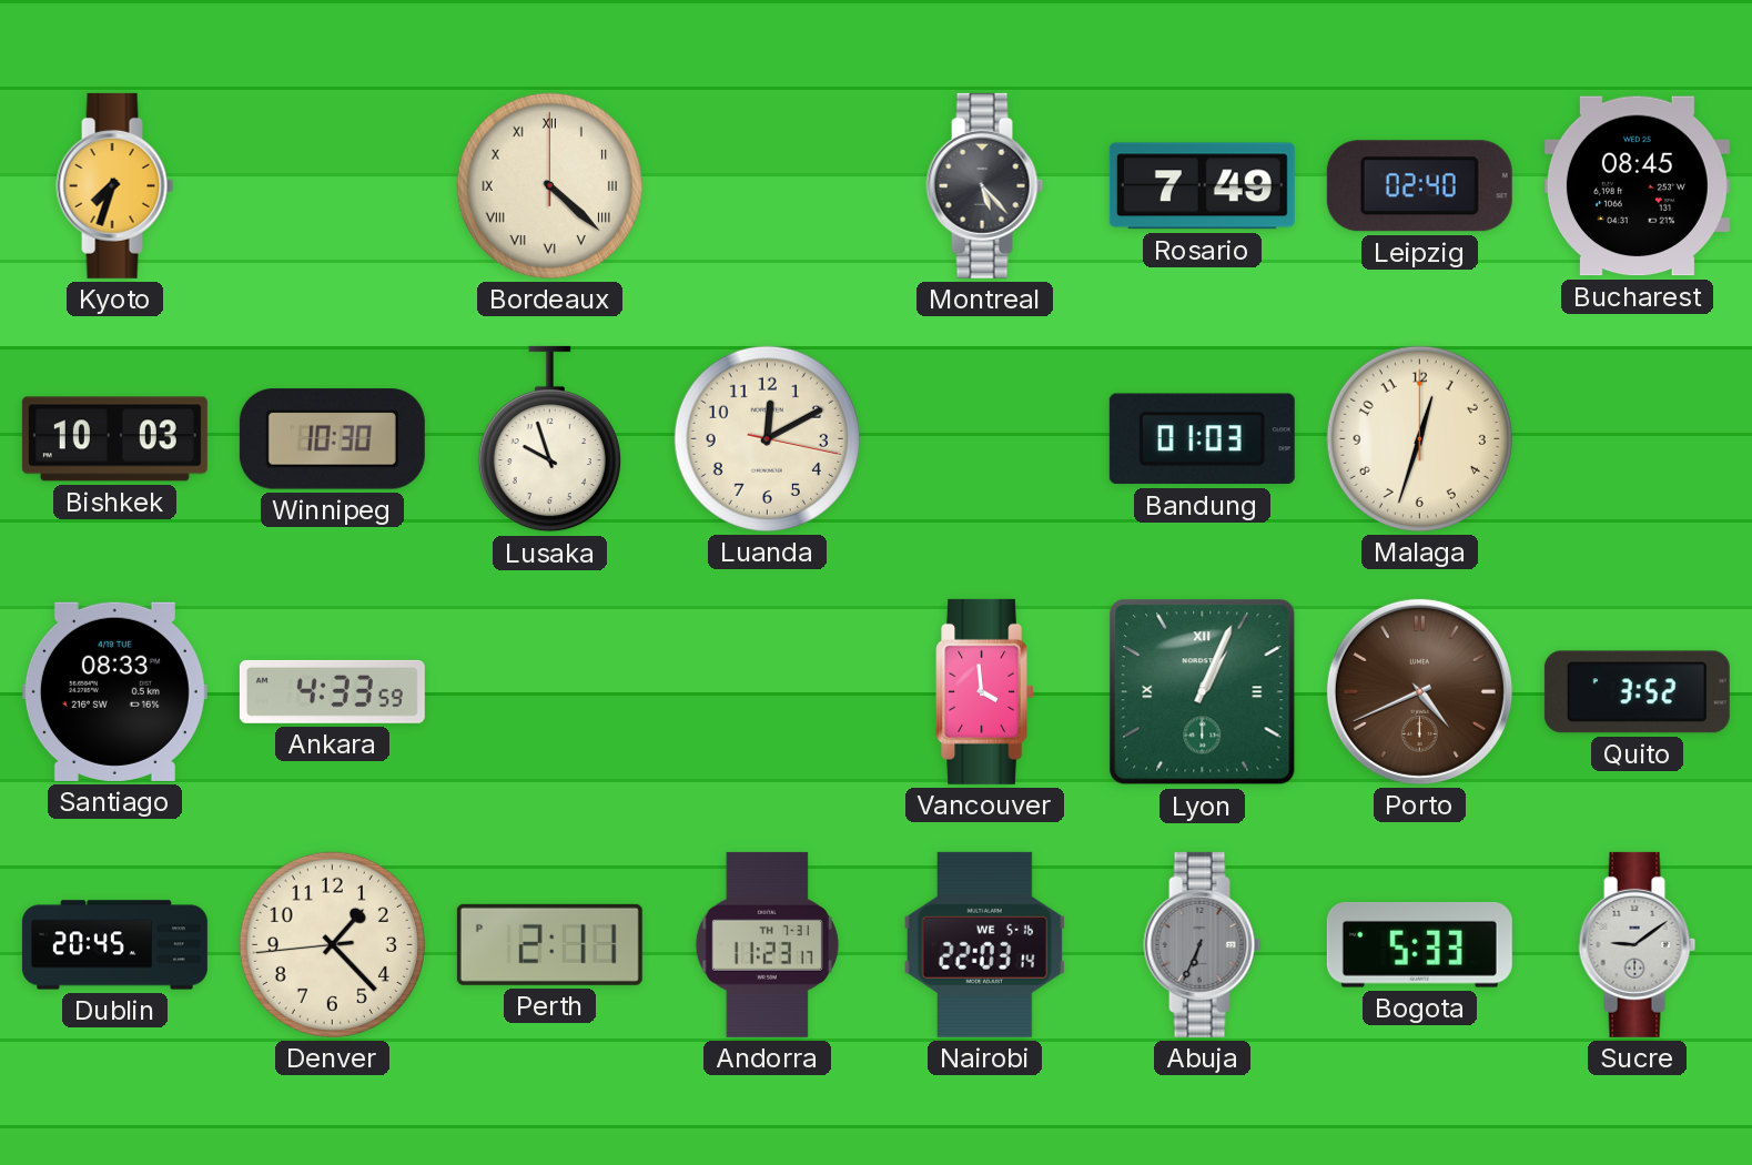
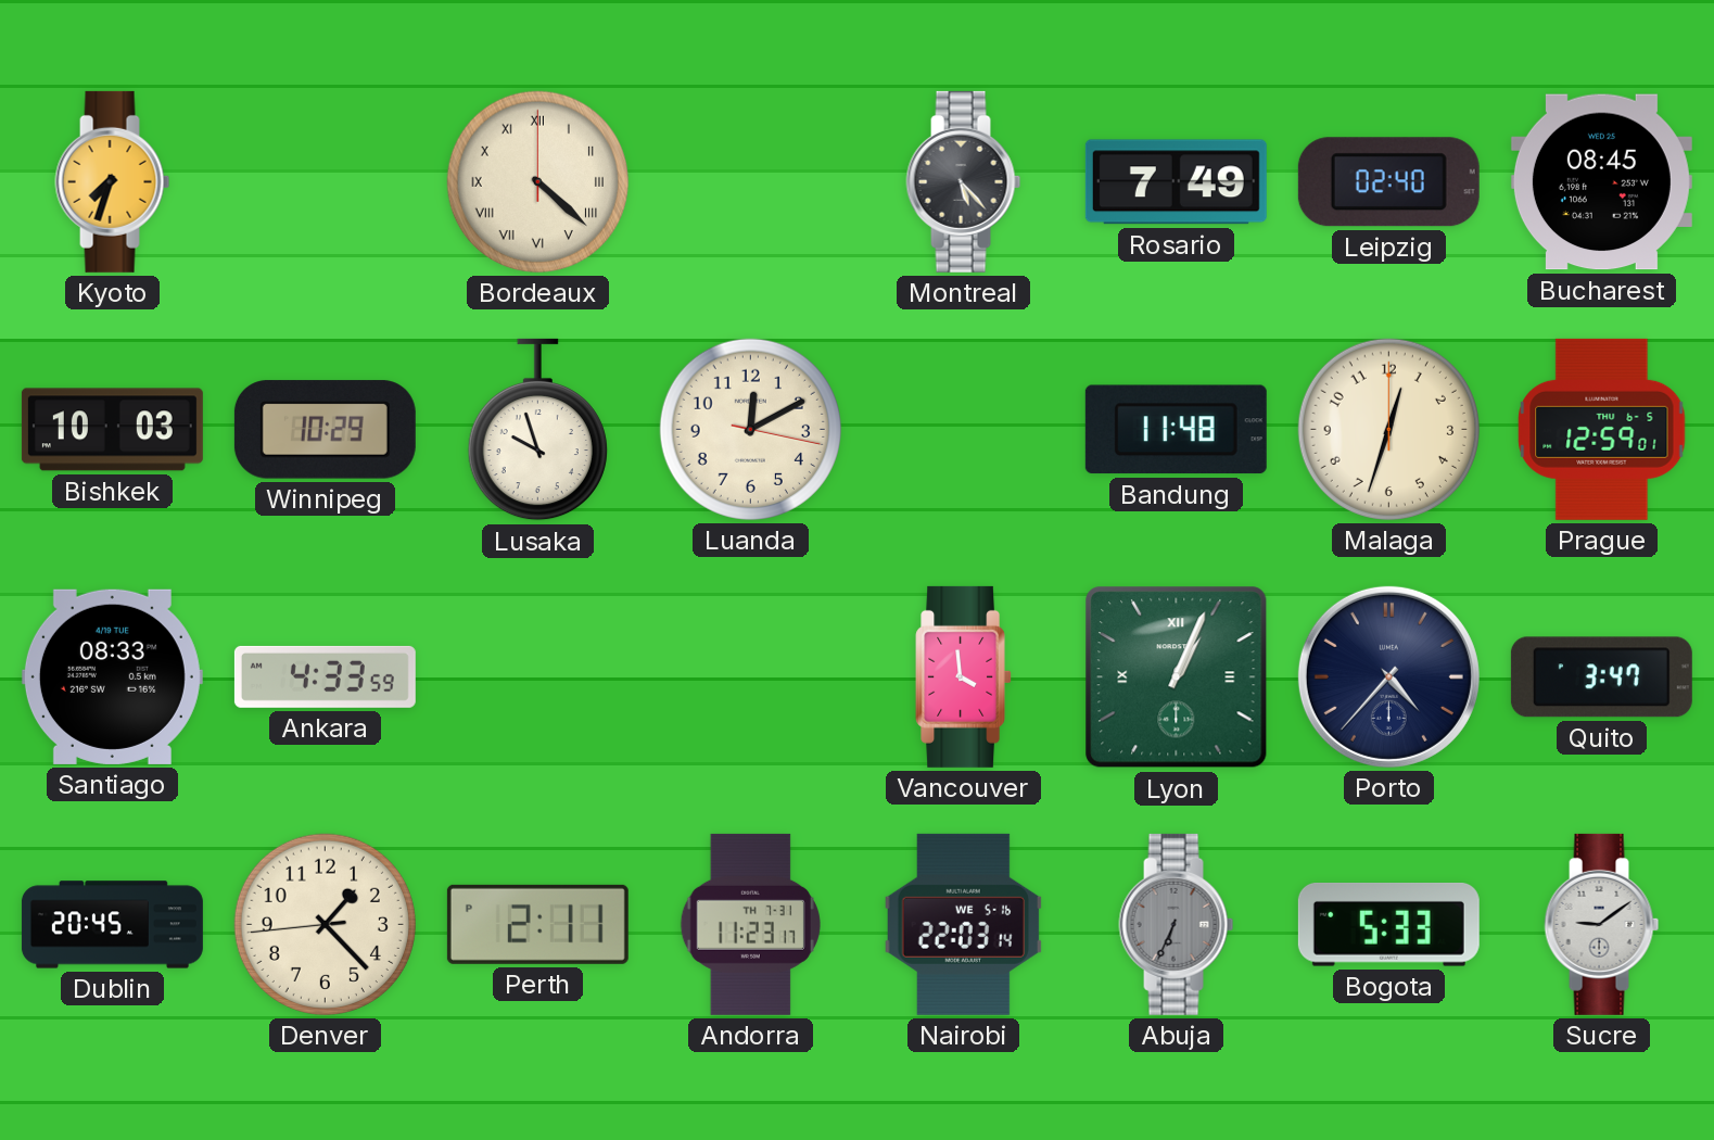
Winnipeg: 10:30 -> 10:29 (325, 430)
Bandung: 01:03 -> 11:48 (1176, 430)
Prague: none -> 12:59 (1602, 429)
Porto: 4:41 -> 4:37 (1388, 676)
Porto dial: brown -> navy (1388, 676)
Quito: 3:52 -> 3:47 (1601, 677)
